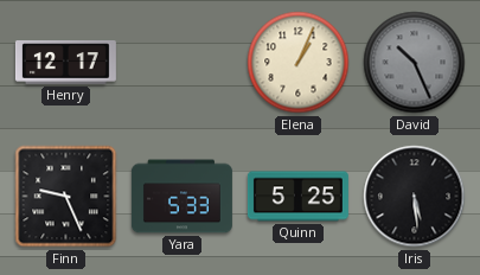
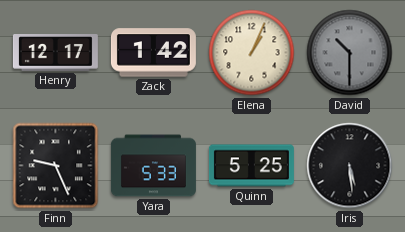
Zack: none -> 1:42 (153, 53)
David: 10:26 -> 10:30 (350, 53)
